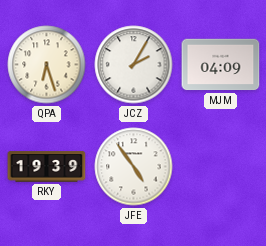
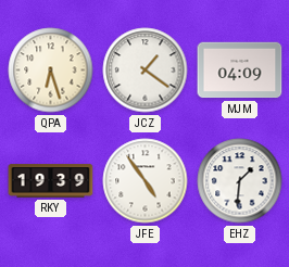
JCZ: 2:05 -> 1:21 (146, 71)
EHZ: none -> 1:31 (240, 181)
